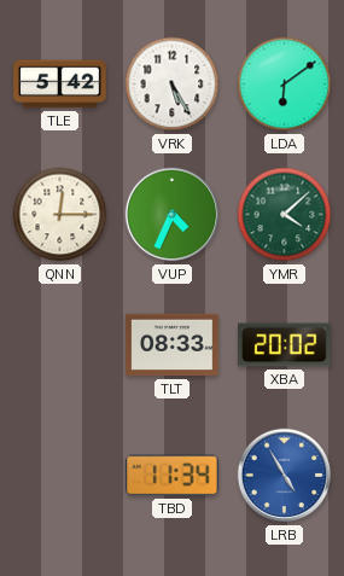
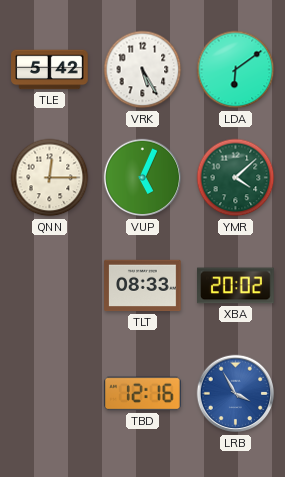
VUP: 4:34 -> 5:04 (143, 178)
TBD: 11:34 -> 12:16 (143, 394)
LRB: 4:55 -> 3:55 (236, 394)
